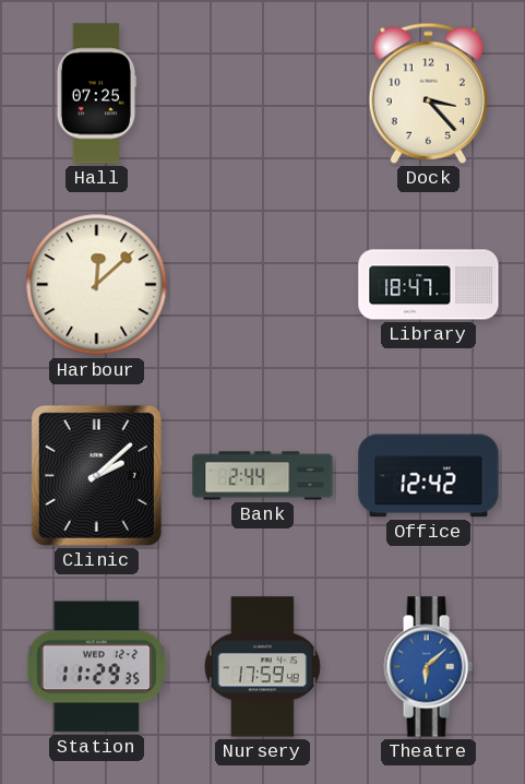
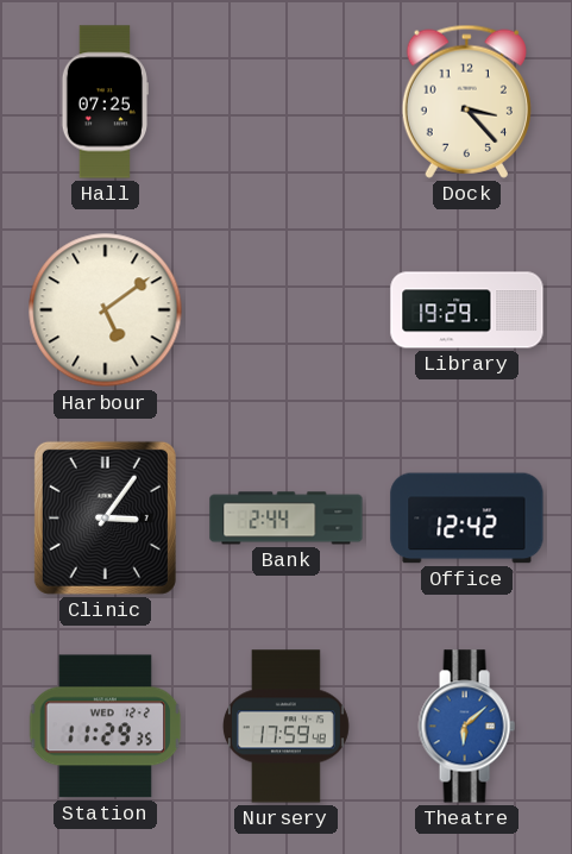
Harbour: 12:08 -> 5:09 (106, 310)
Library: 18:47 -> 19:29 (467, 310)
Clinic: 2:08 -> 3:06 (105, 517)
